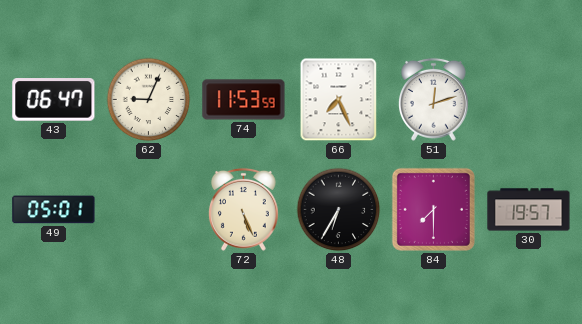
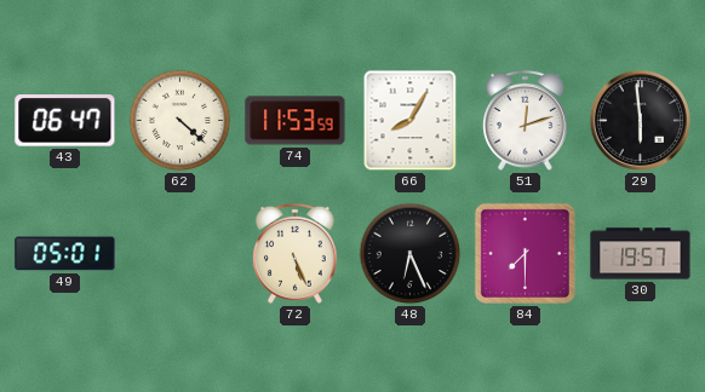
62: 9:04 -> 4:22 (180, 121)
66: 7:26 -> 8:05 (411, 121)
29: none -> 5:59 (641, 121)
48: 6:35 -> 6:26 (411, 254)
